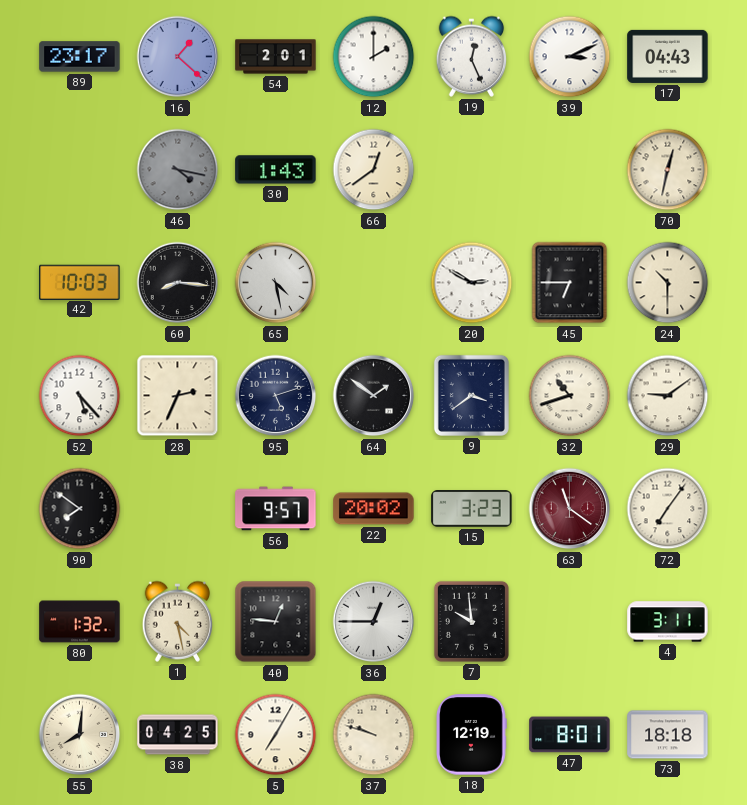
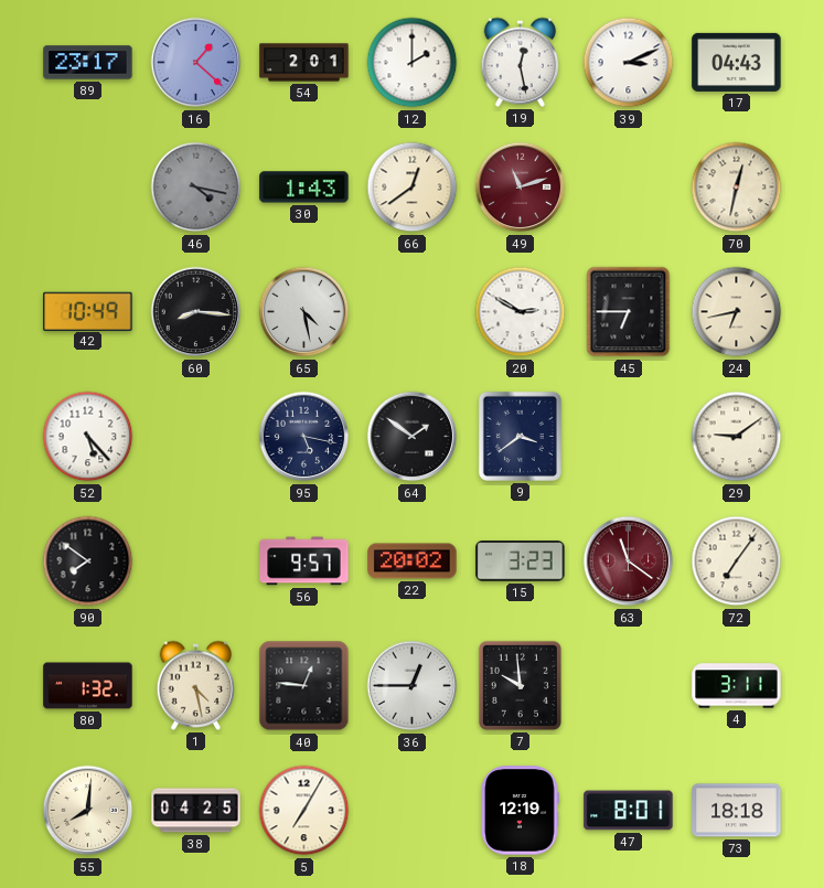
19: 12:26 -> 12:28 (521, 62)
49: none -> 11:12 (521, 188)
42: 10:03 -> 10:49 (88, 311)
24: 10:30 -> 6:43 (737, 312)
28: 2:34 -> none (178, 396)
95: 5:12 -> 5:17 (304, 437)
32: 10:42 -> none (570, 396)
37: 9:48 -> none (374, 735)
